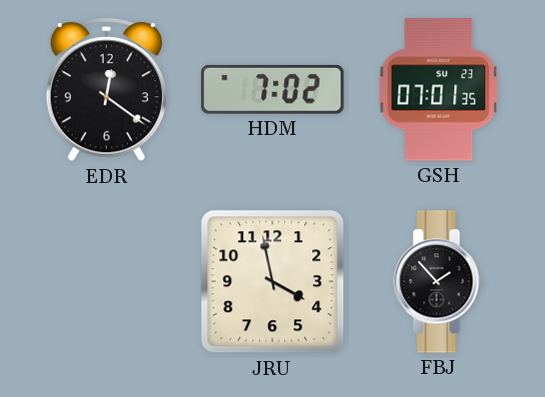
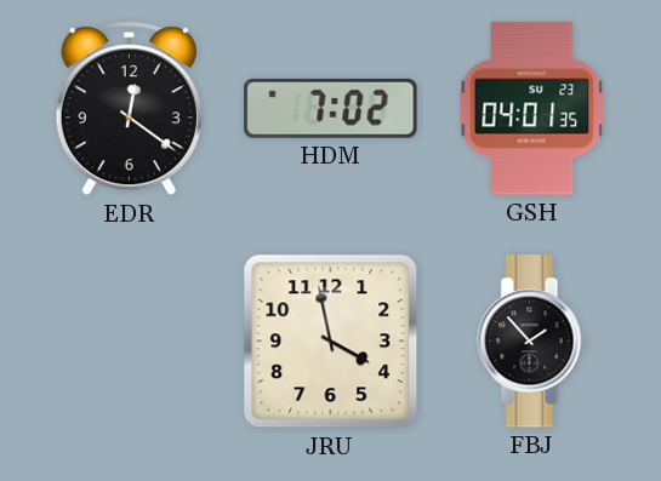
GSH: 07:01 -> 04:01 (532, 109)
